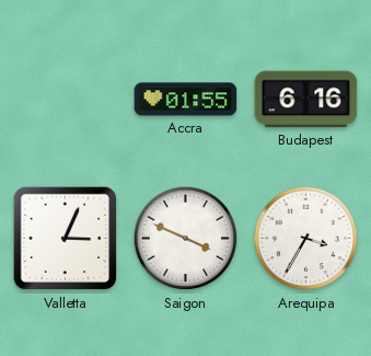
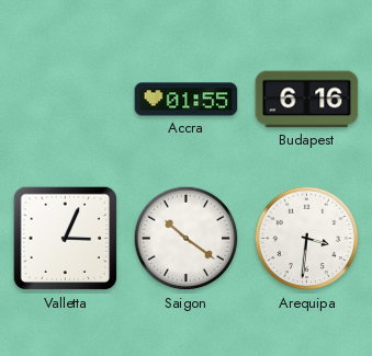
Saigon: 3:49 -> 10:21 (187, 239)
Arequipa: 3:35 -> 3:31 (307, 239)
